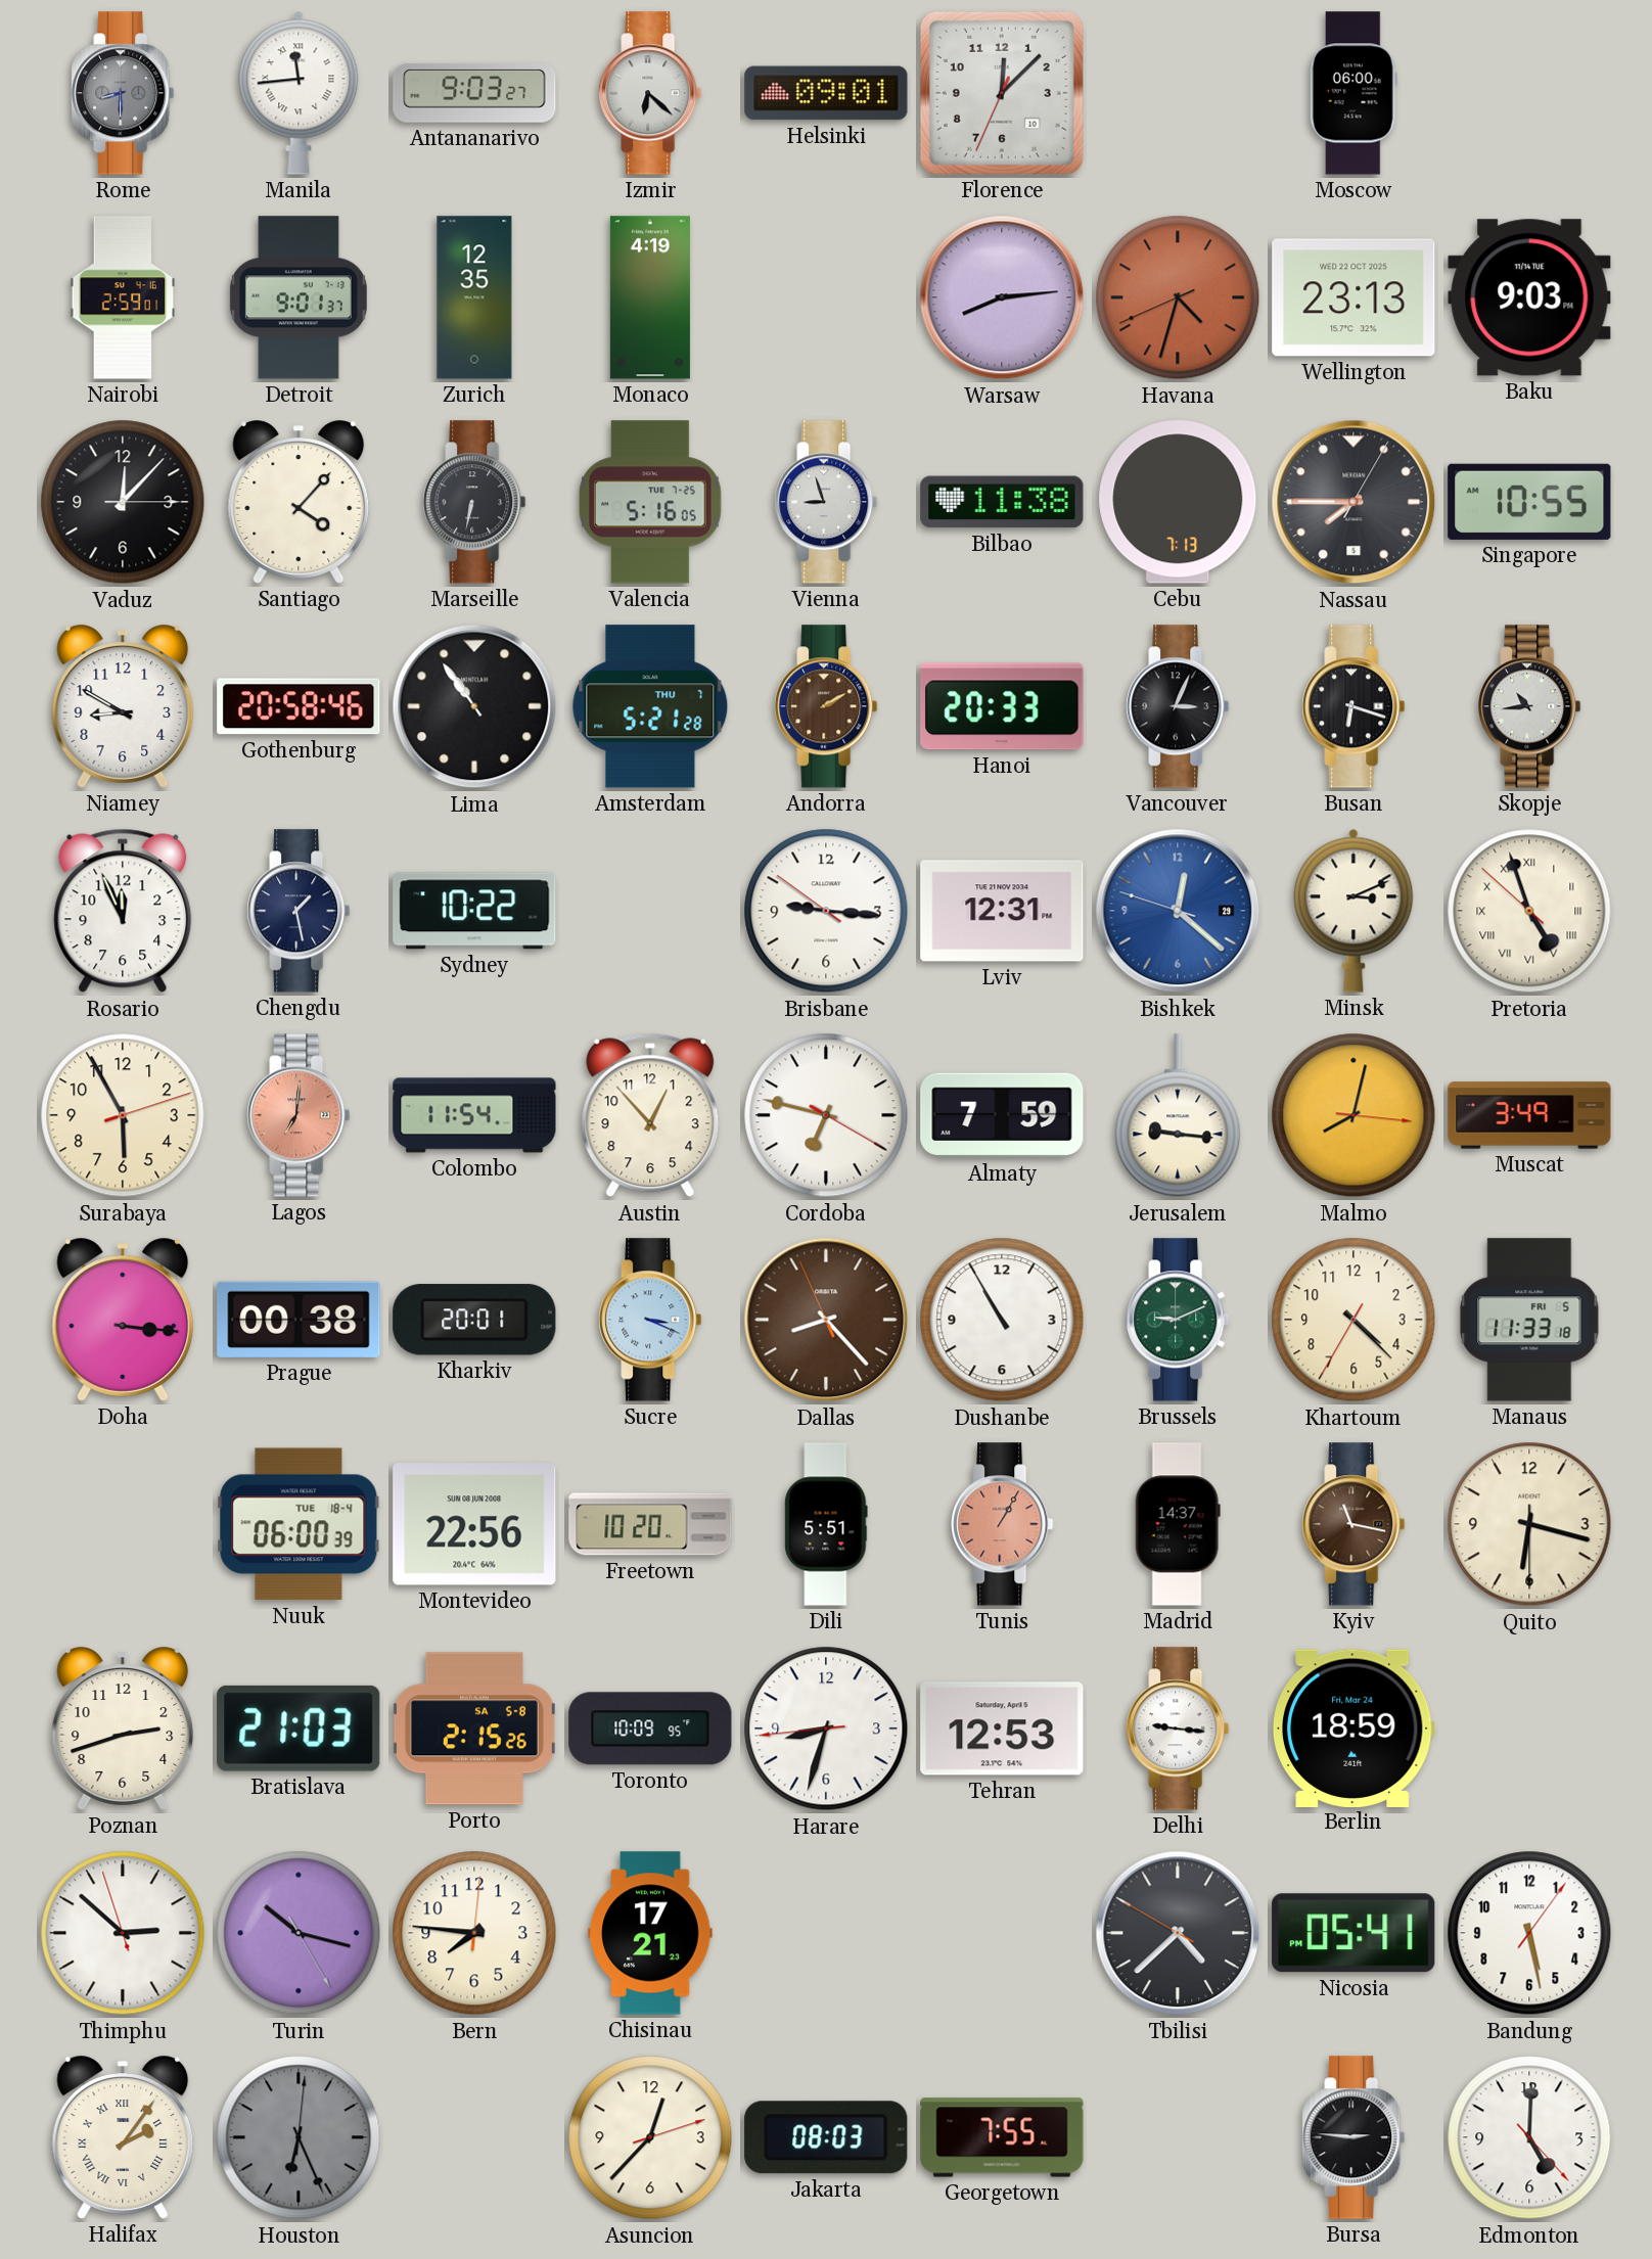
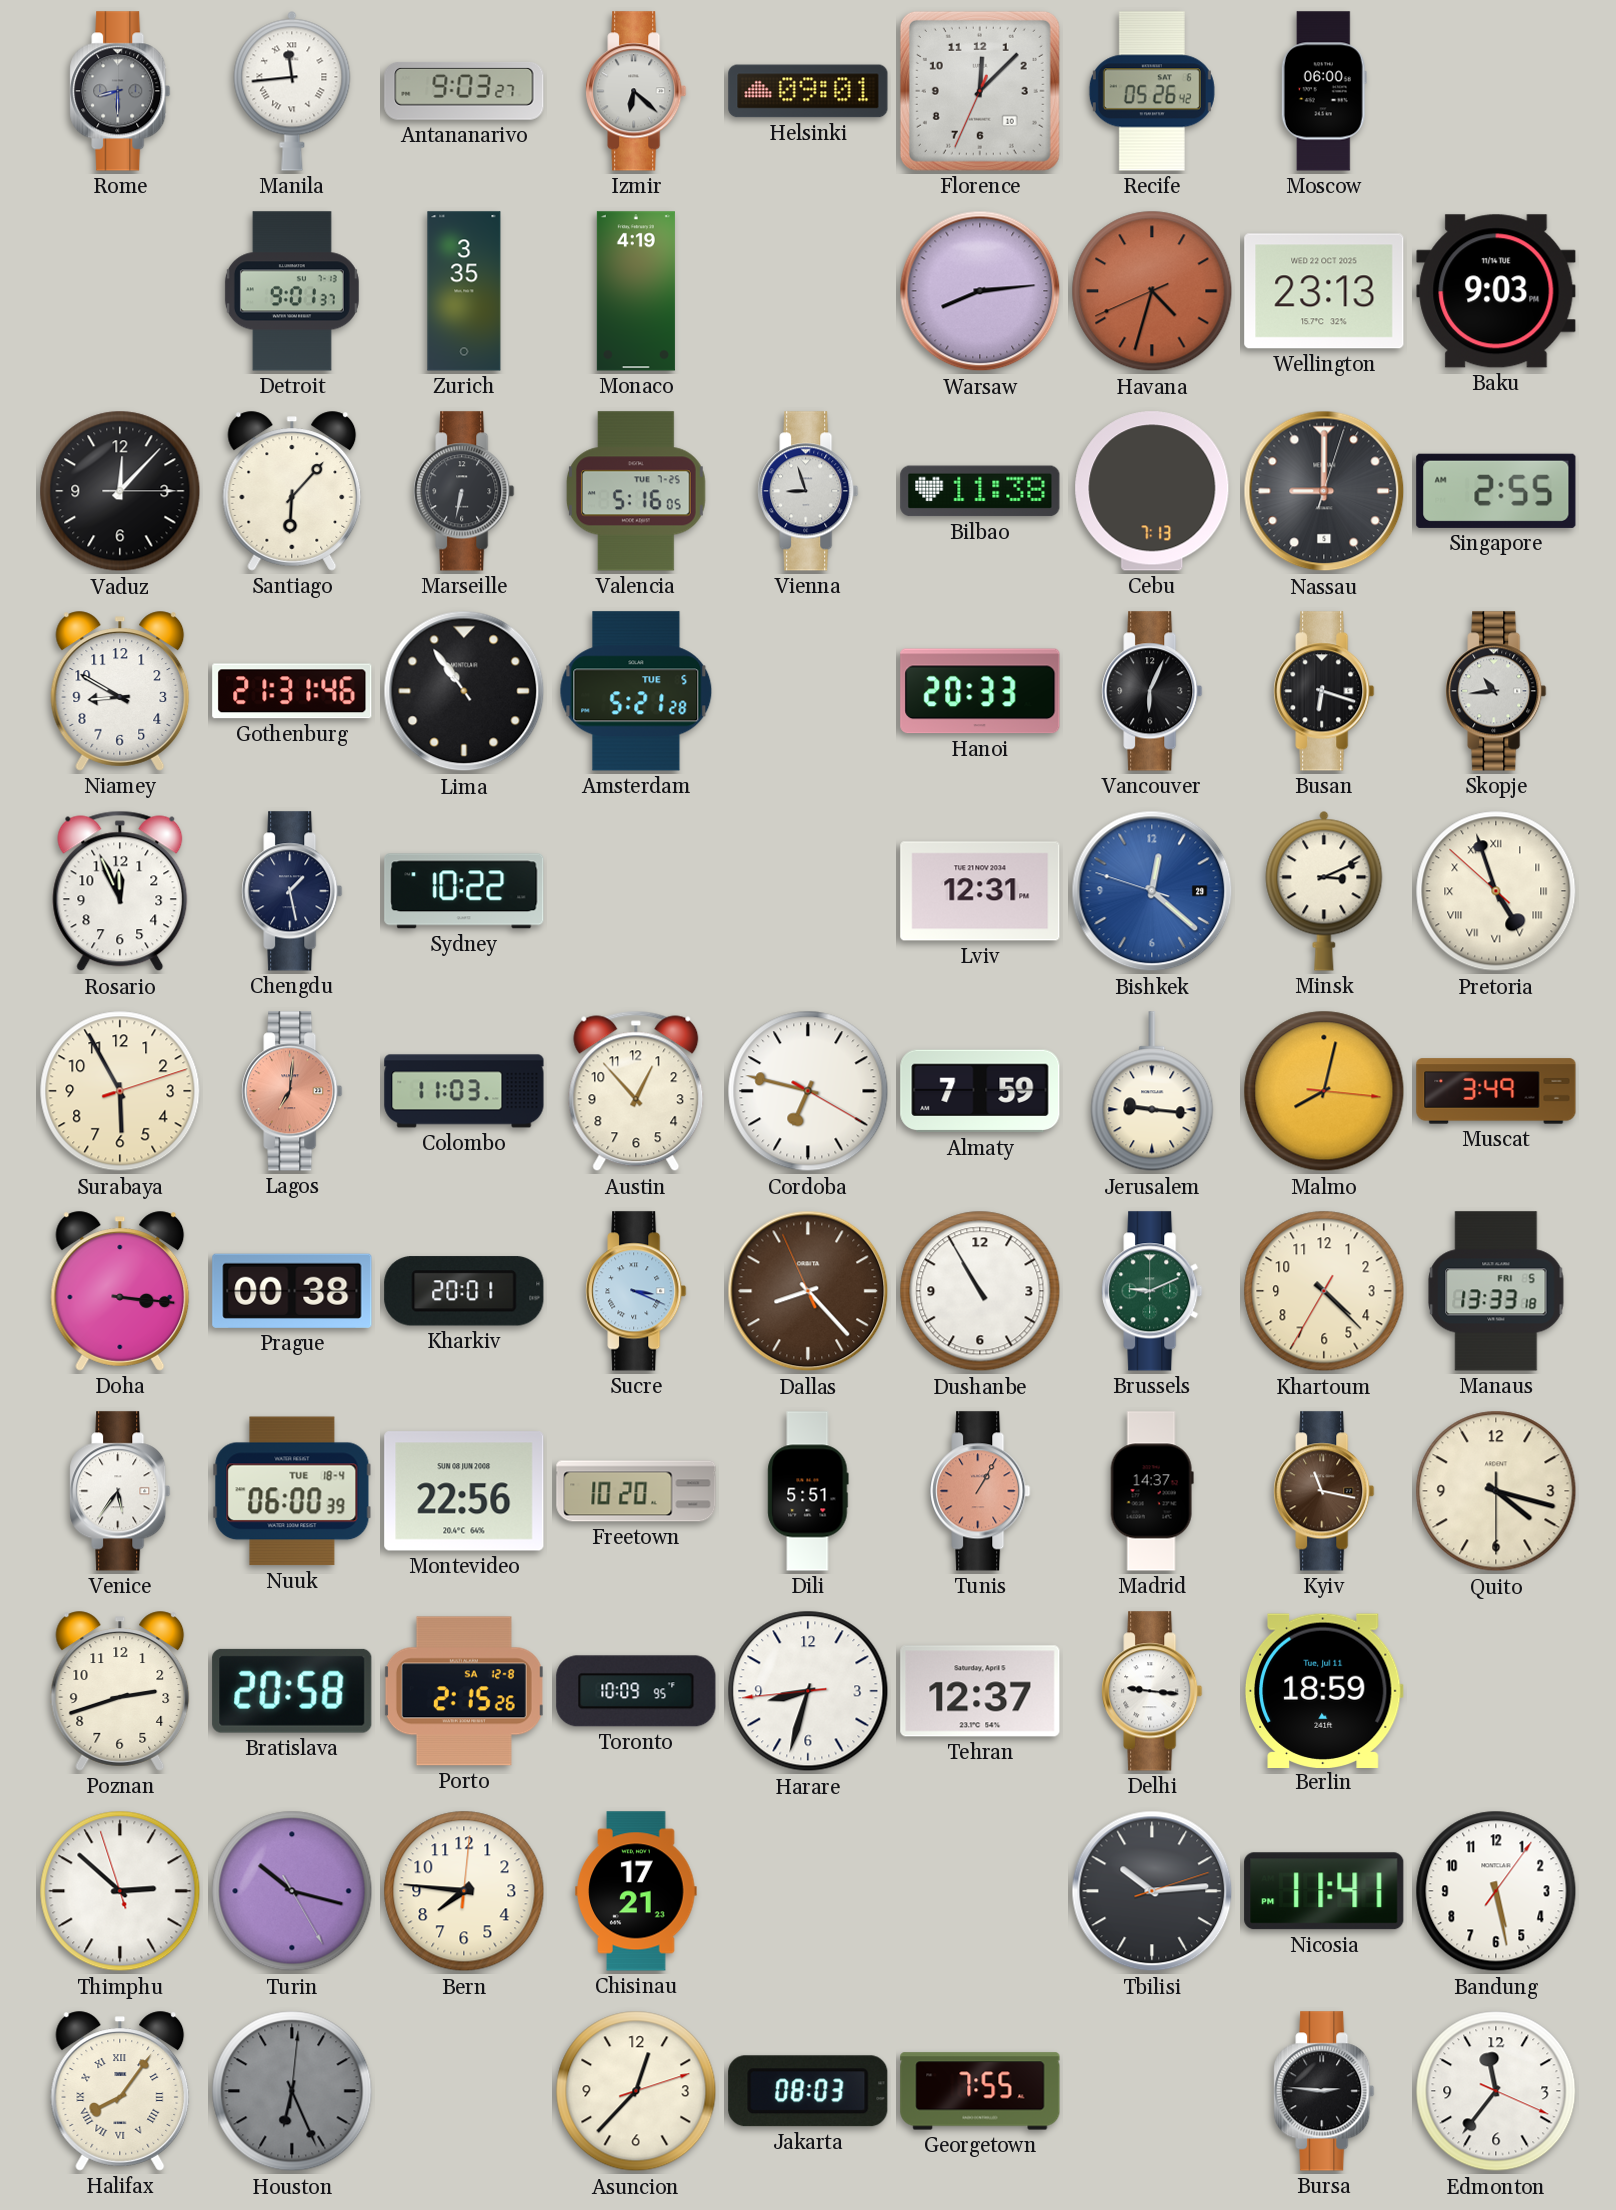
Recife: none -> 05:26 (1152, 91)
Nairobi: 2:59 -> none (123, 297)
Zurich: 12:35 -> 3:35 (464, 291)
Santiago: 4:07 -> 6:07 (292, 491)
Nassau: 7:45 -> 9:00 (1324, 491)
Singapore: 10:55 -> 2:55 (1496, 491)
Gothenburg: 20:58 -> 21:31 (292, 691)
Amsterdam date: THU 7 -> TUE 5 (636, 691)
Andorra: 2:10 -> none (826, 706)
Vancouver: 3:04 -> 6:04 (1152, 691)
Brisbane: 9:15 -> none (826, 911)
Colombo: 11:54 -> 11:03 (464, 1091)
Manaus: 11:33 -> 13:33 (1496, 1291)
Venice: none -> 5:36 (120, 1491)
Quito: 6:17 -> 4:17 (1496, 1491)
Bratislava: 21:03 -> 20:58 (292, 1691)
Porto date: SA 5-8 -> SA 12-8 (464, 1691)
Tehran: 12:53 -> 12:37 (980, 1691)
Berlin date: Fri, Mar 24 -> Tue, Jul 11 (1324, 1690)
Tbilisi: 4:37 -> 10:14 (1152, 1891)
Nicosia: 05:41 -> 11:41 (1324, 1891)
Halifax: 2:06 -> 8:06 (120, 2091)
Edmonton: 5:00 -> 11:36 (1496, 2091)
